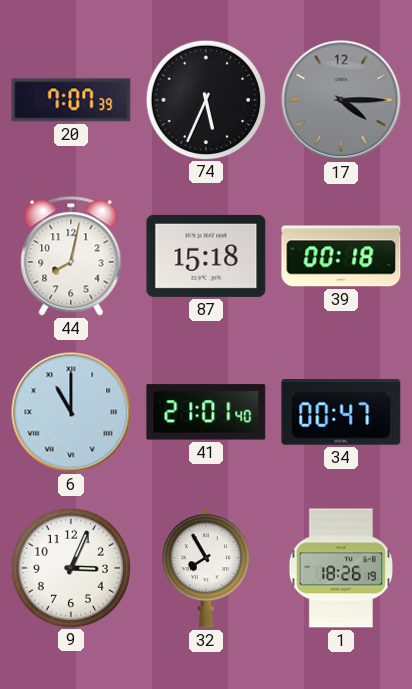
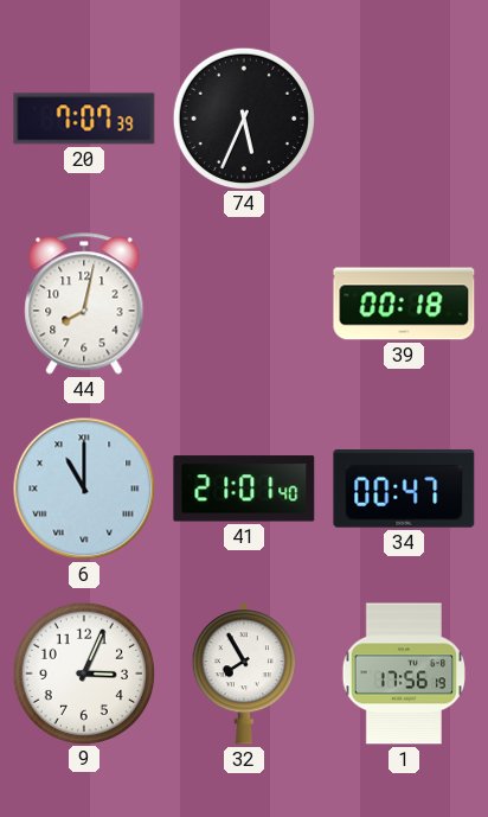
17: 4:15 -> none (341, 100)
87: 15:18 -> none (206, 256)
1: 18:26 -> 17:56 (403, 674)
